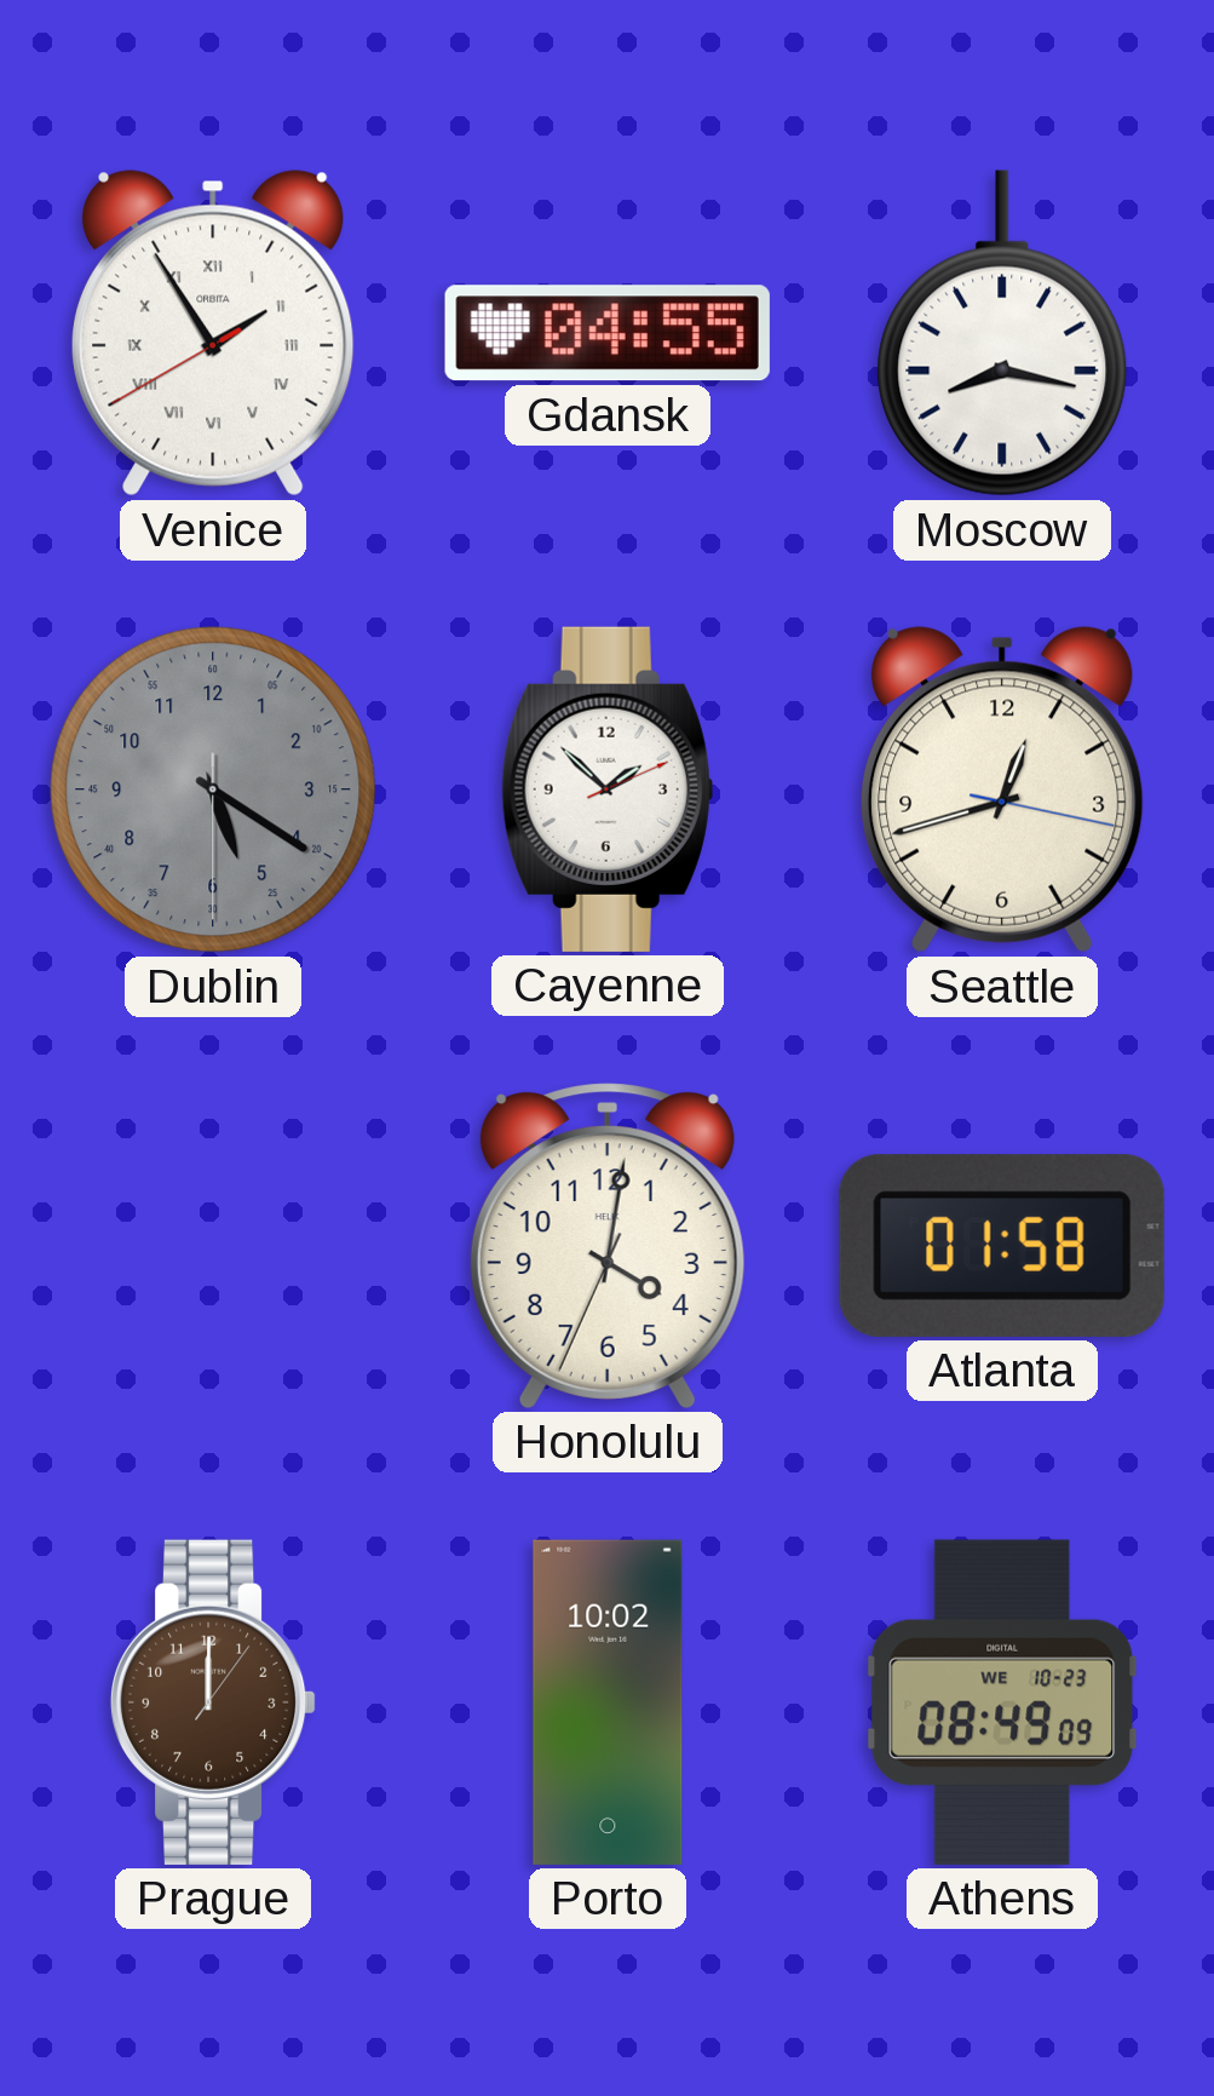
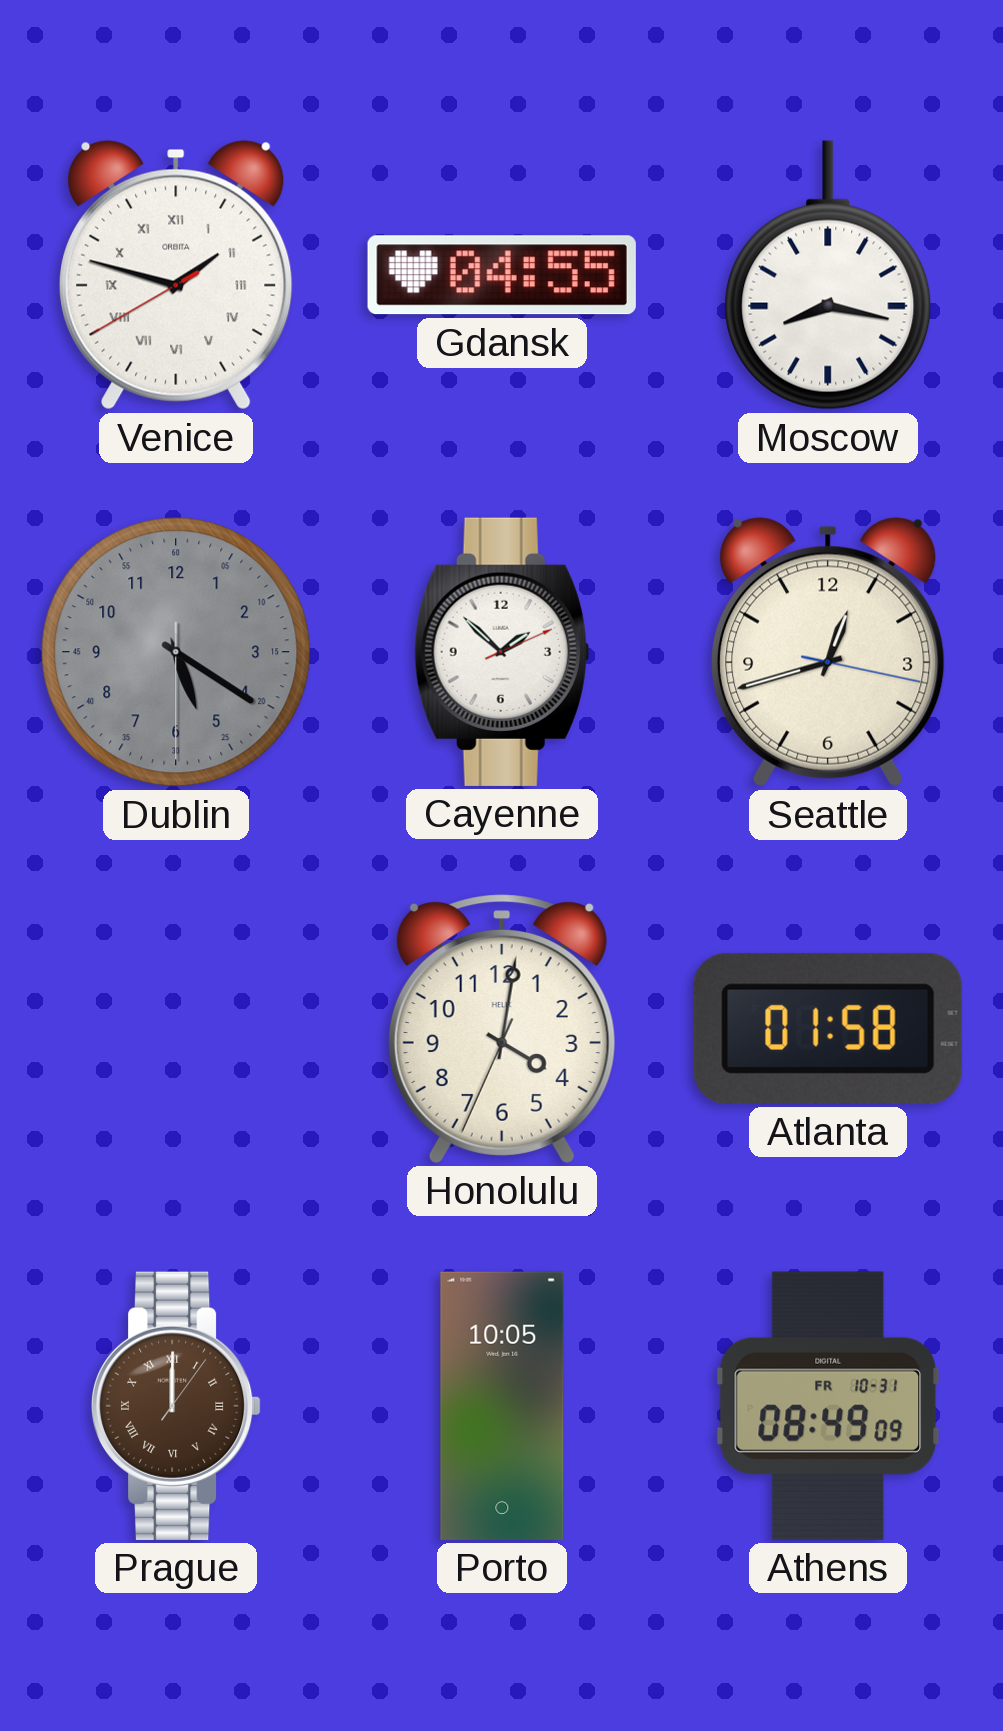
Venice: 1:54 -> 1:47 (176, 275)
Prague numerals: Arabic -> Roman (176, 1406)
Porto: 10:02 -> 10:05 (502, 1406)
Athens date: WE 10-23 -> FR 10-31 (828, 1406)
